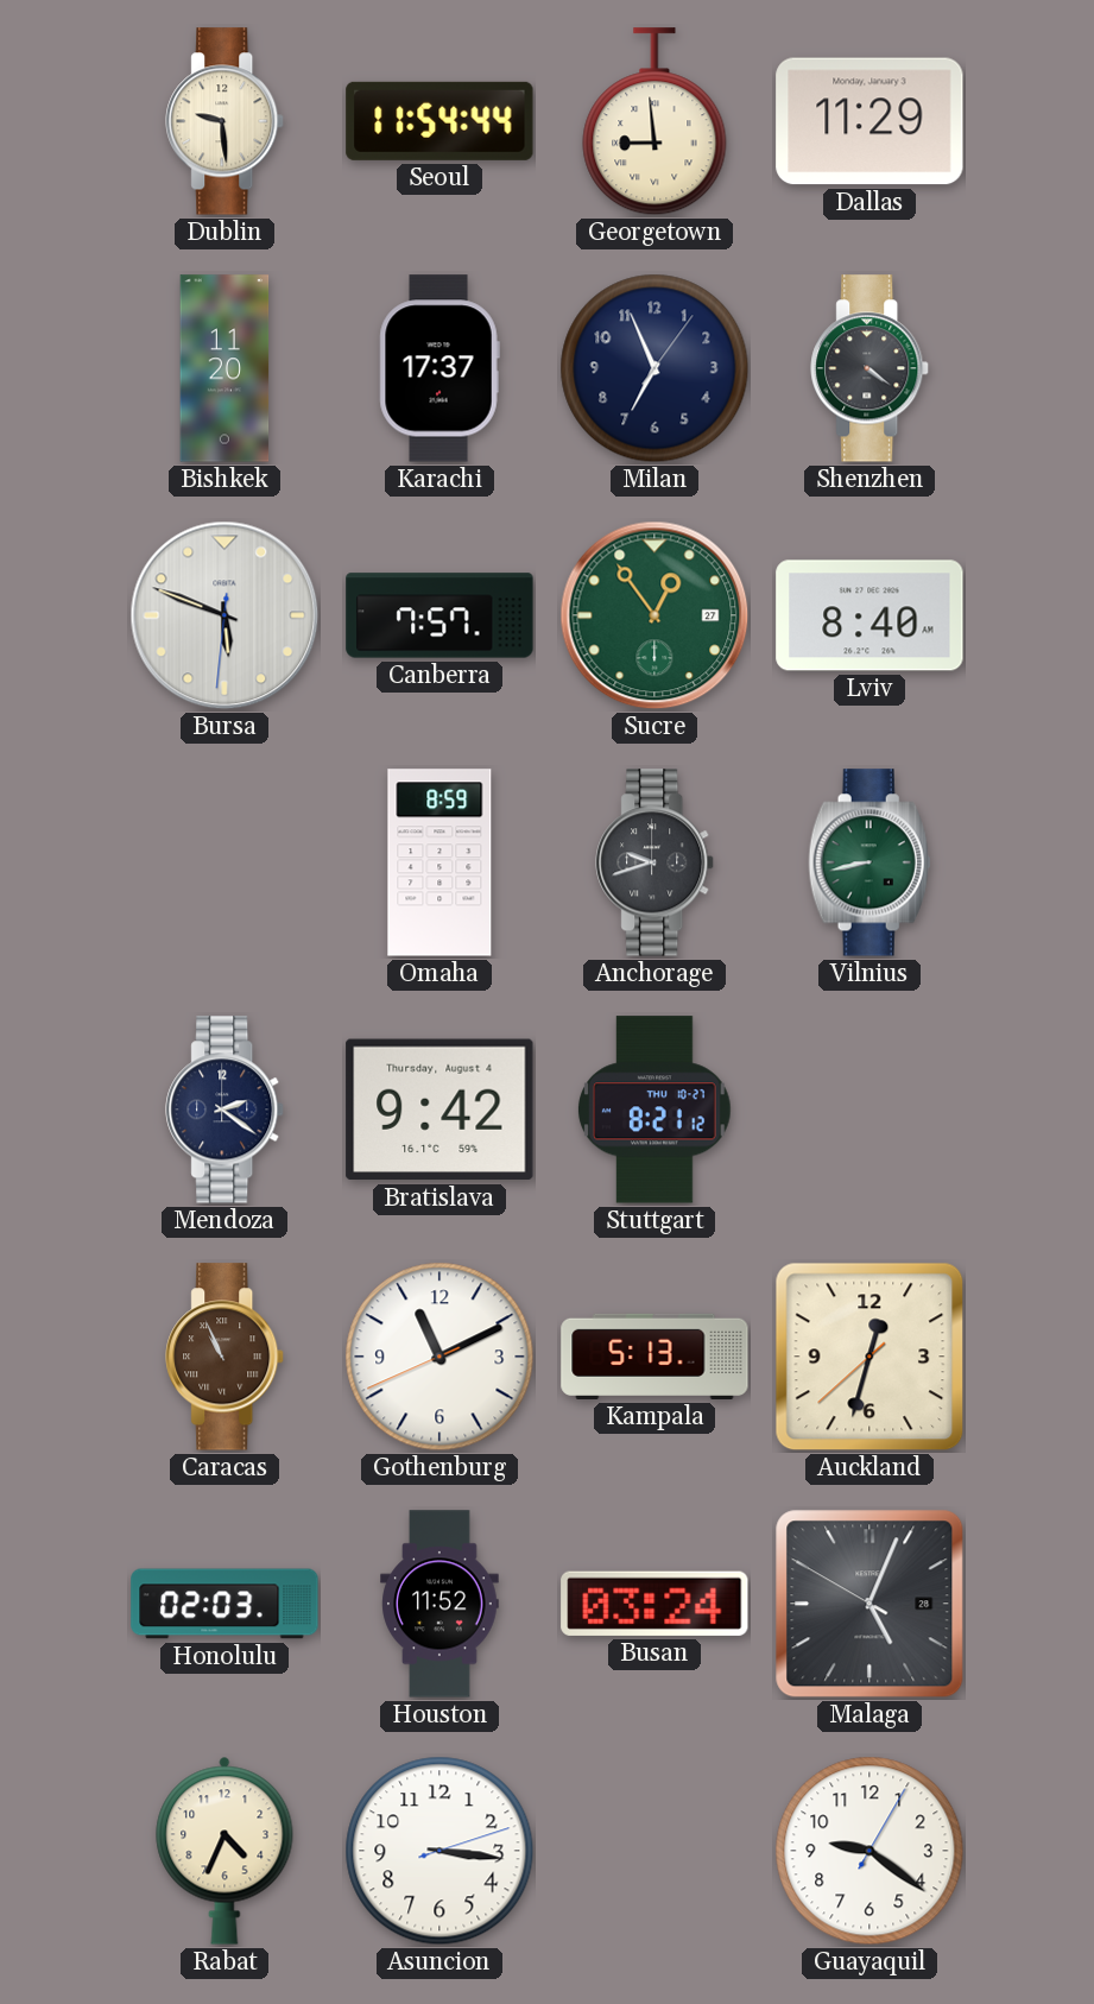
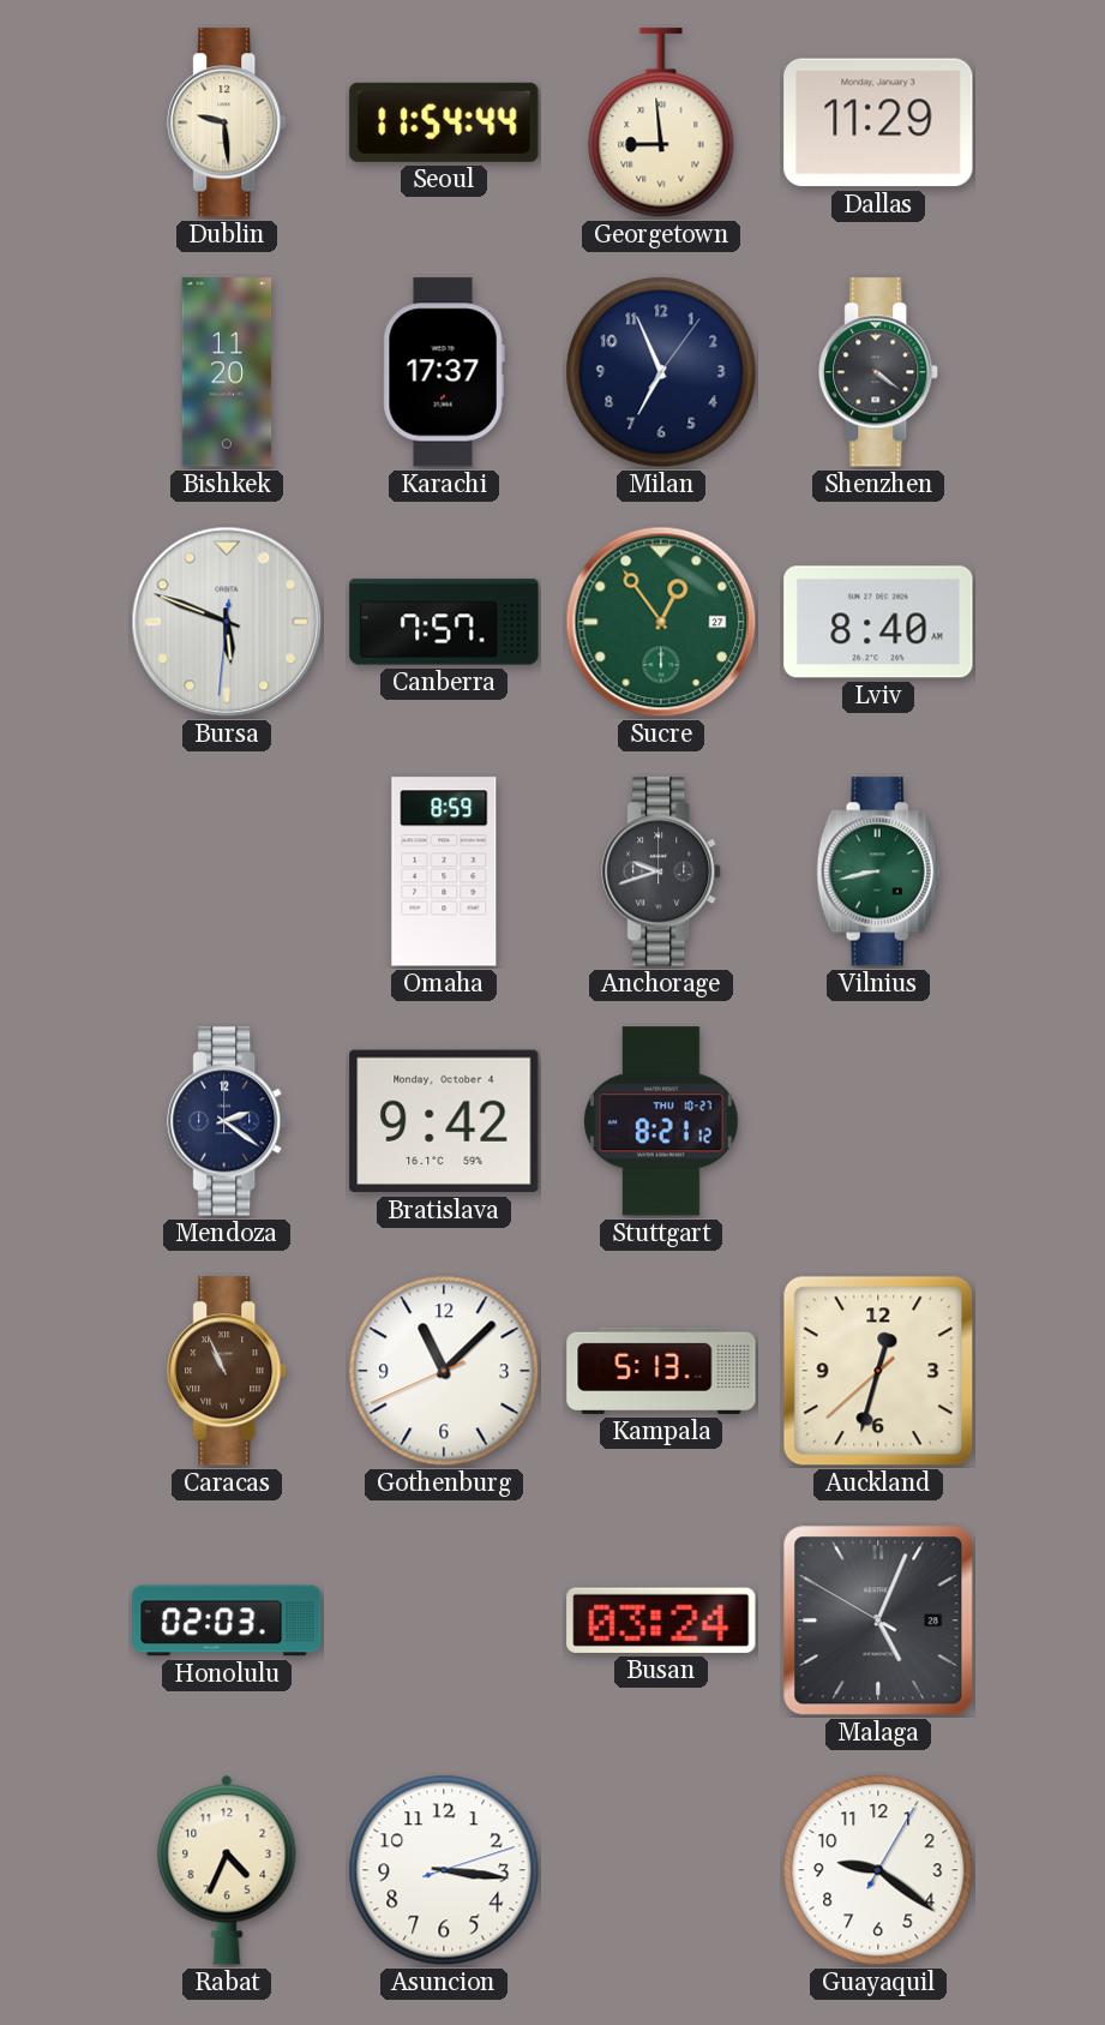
Bratislava date: Thursday, August 4 -> Monday, October 4 (444, 1121)
Gothenburg: 11:10 -> 11:07 (444, 1371)
Houston: 11:52 -> none (440, 1604)
